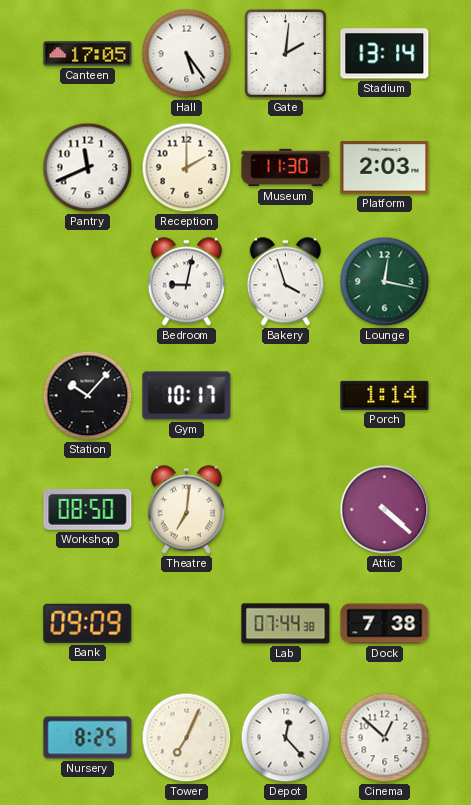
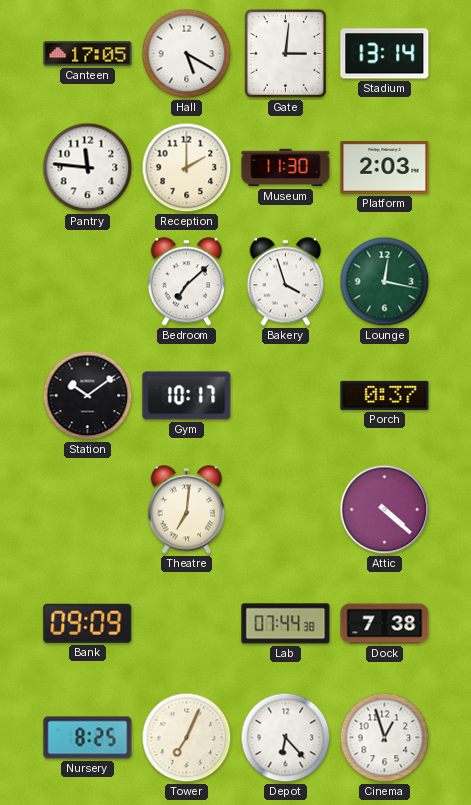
Hall: 5:24 -> 5:20 (187, 54)
Gate: 2:01 -> 3:01 (285, 53)
Pantry: 11:41 -> 11:46 (88, 168)
Bedroom: 9:02 -> 7:08 (186, 282)
Station: 10:07 -> 10:09 (88, 396)
Porch: 1:14 -> 0:37 (385, 395)
Workshop: 08:50 -> none (88, 510)
Depot: 12:23 -> 6:23 (286, 738)
Cinema: 12:52 -> 12:57 (385, 738)
